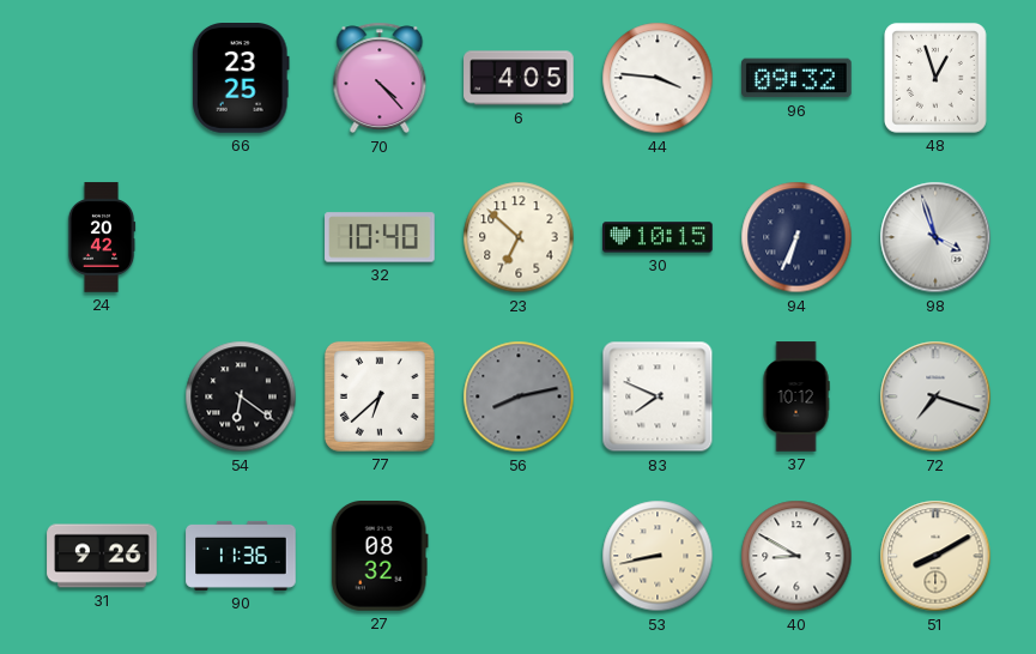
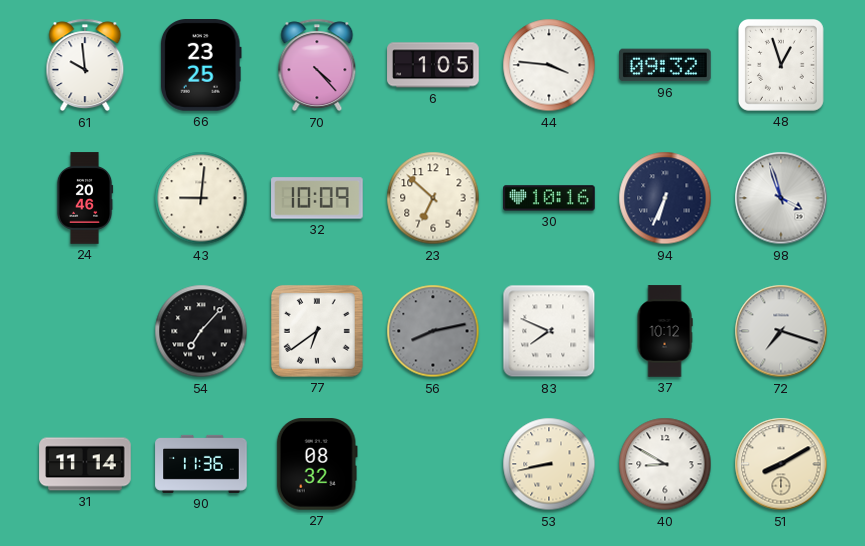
61: none -> 9:59 (85, 65)
6: 4:05 -> 1:05 (433, 65)
24: 20:42 -> 20:46 (85, 198)
43: none -> 9:01 (201, 198)
32: 10:40 -> 10:09 (317, 198)
30: 10:15 -> 10:16 (549, 198)
54: 6:21 -> 7:07 (201, 331)
77: 6:38 -> 6:39 (317, 331)
31: 9:26 -> 11:14 (85, 464)
